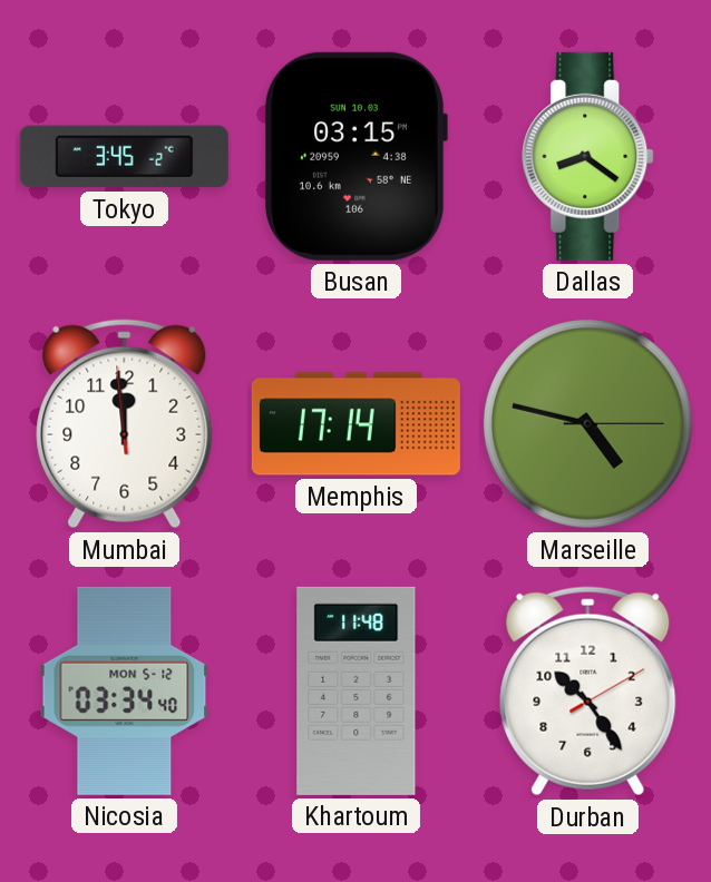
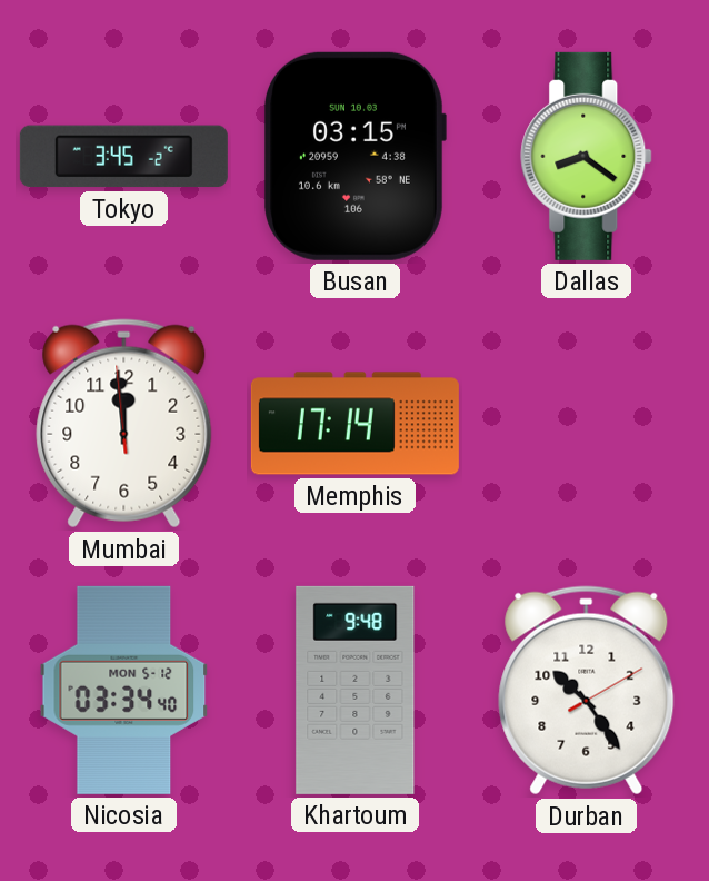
Marseille: 4:47 -> none (587, 423)
Khartoum: 11:48 -> 9:48 (356, 690)
